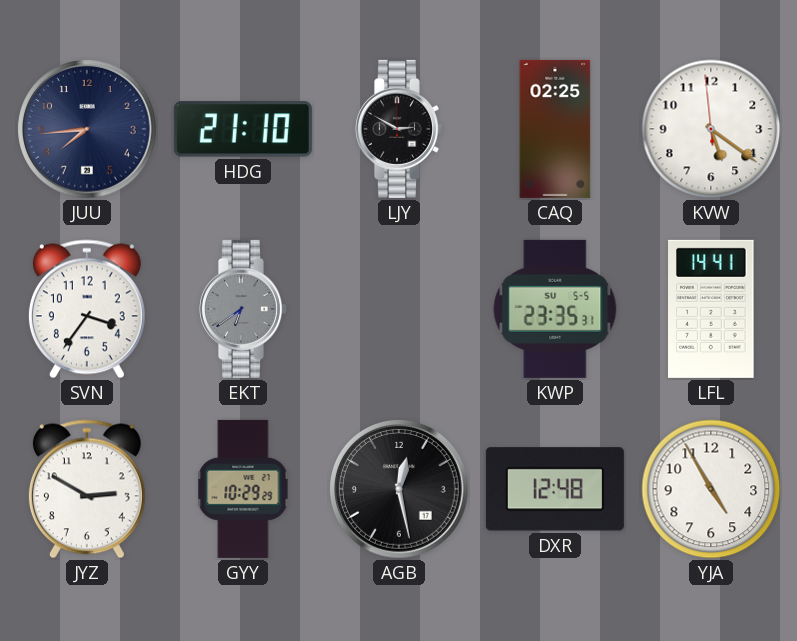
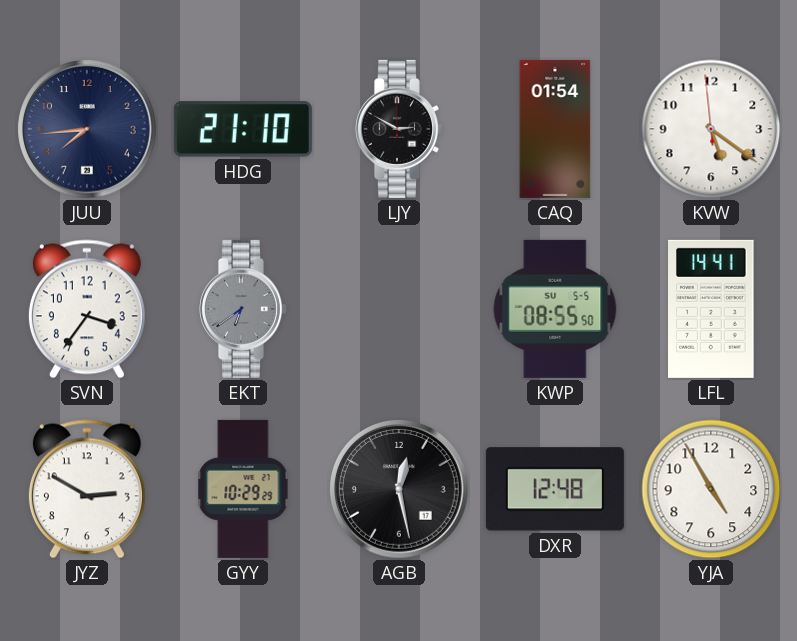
CAQ: 02:25 -> 01:54 (555, 129)
KWP: 23:35 -> 08:55 (555, 309)
